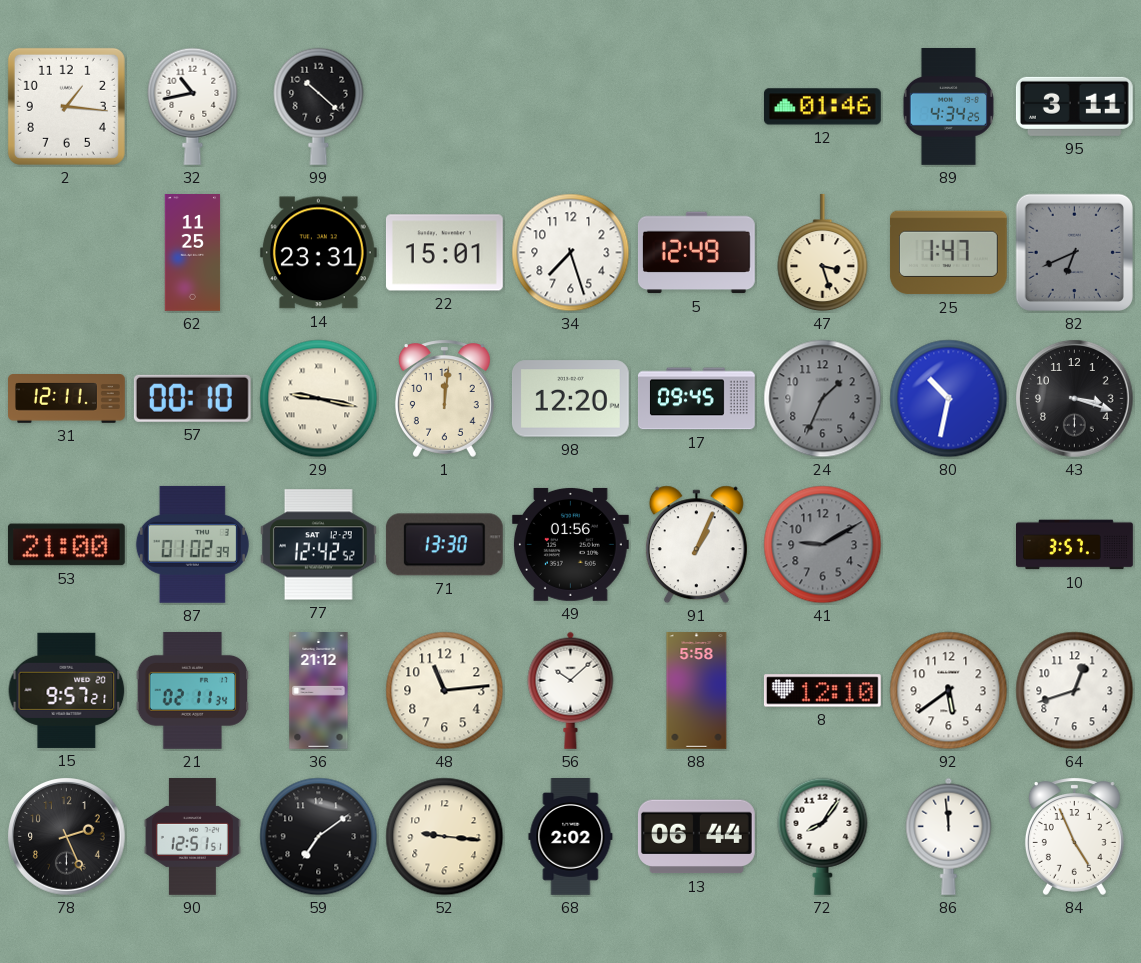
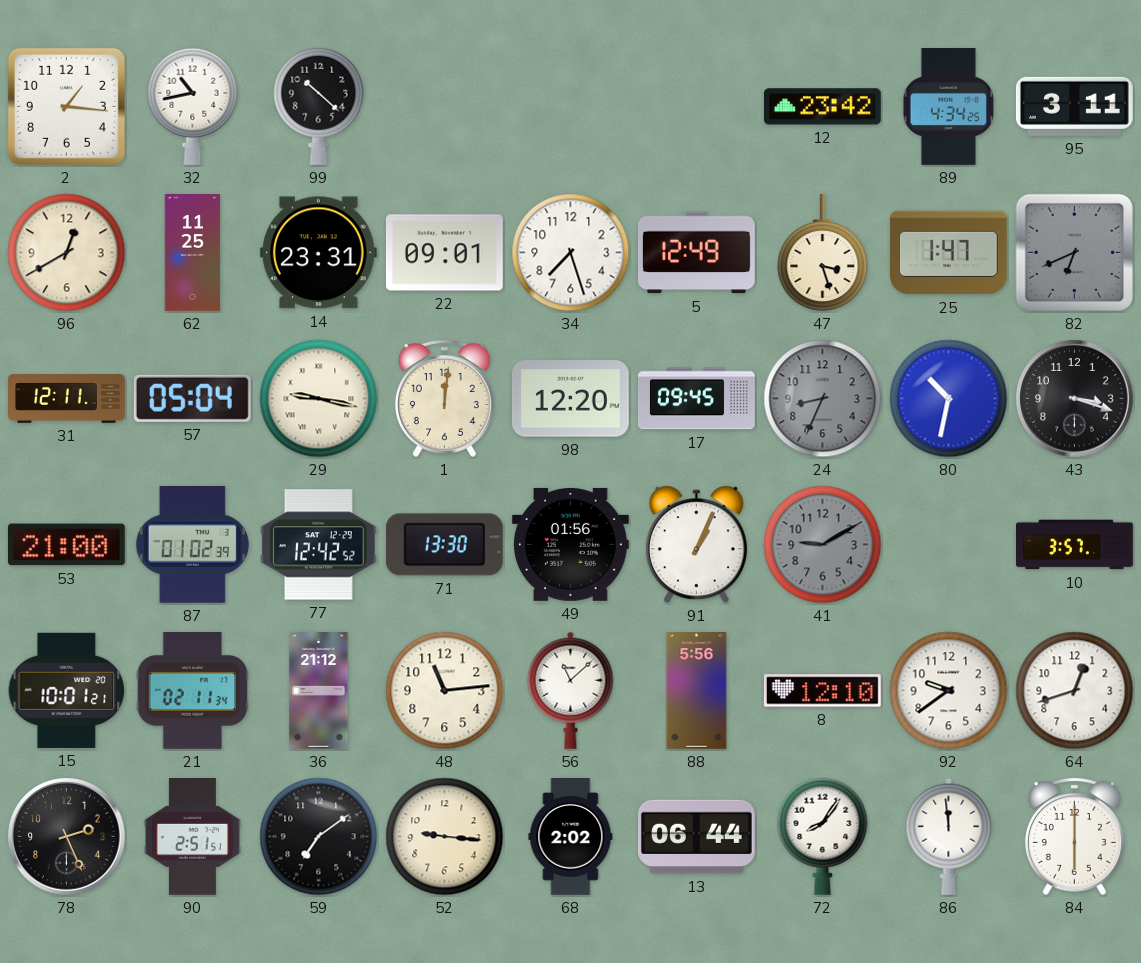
12: 01:46 -> 23:42 (822, 107)
96: none -> 12:40 (67, 253)
22: 15:01 -> 09:01 (444, 253)
57: 00:10 -> 05:04 (192, 398)
24: 1:34 -> 8:34 (823, 399)
15: 9:57 -> 10:01 (67, 690)
56: 10:08 -> 11:08 (571, 690)
88: 5:58 -> 5:56 (697, 691)
92: 5:39 -> 9:39 (949, 691)
90: 12:51 -> 2:51 (192, 837)
84: 4:56 -> 6:00 (1074, 836)
